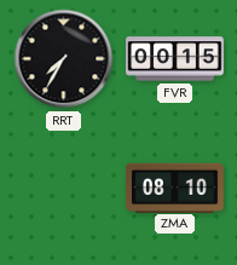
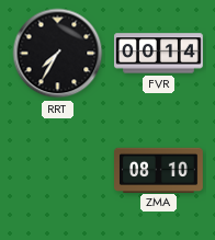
FVR: 00:15 -> 00:14 (159, 54)
